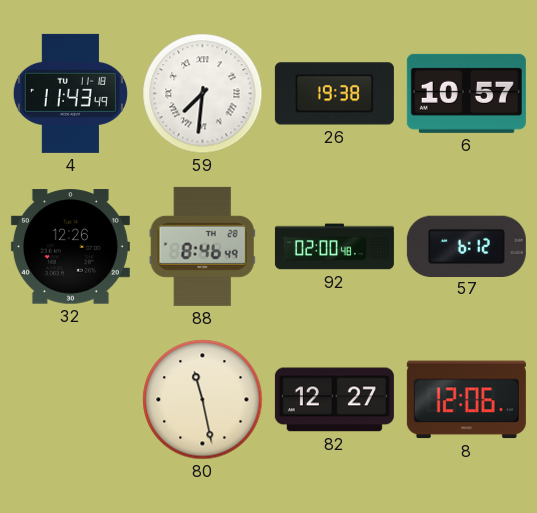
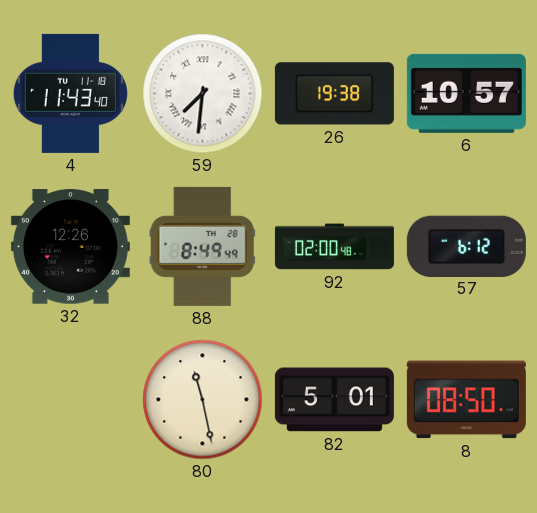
4: 11:43:49 -> 11:43:40 (70, 93)
88: 8:46 -> 8:49 (202, 246)
82: 12:27 -> 5:01 (334, 400)
8: 12:06 -> 08:50 (466, 400)
